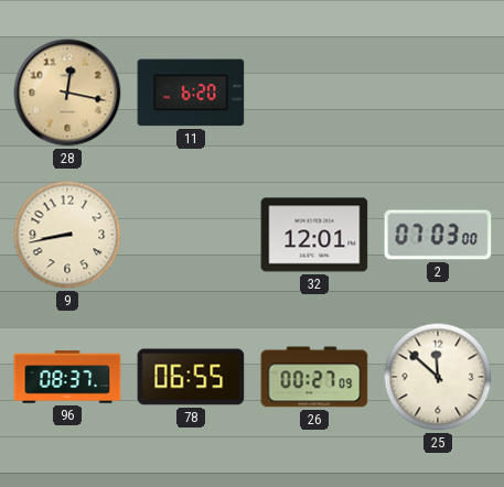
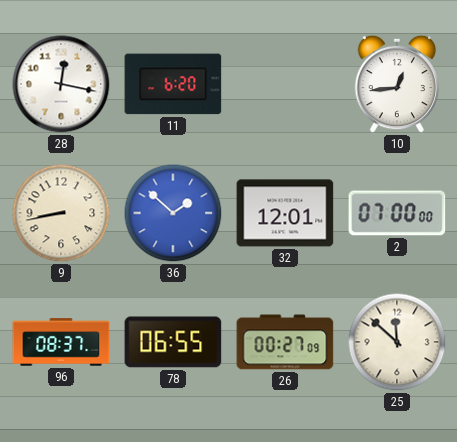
28 dial: champagne -> white (61, 84)
10: none -> 12:44 (397, 84)
36: none -> 1:52 (173, 213)
2: 07:03 -> 07:00 (397, 213)
